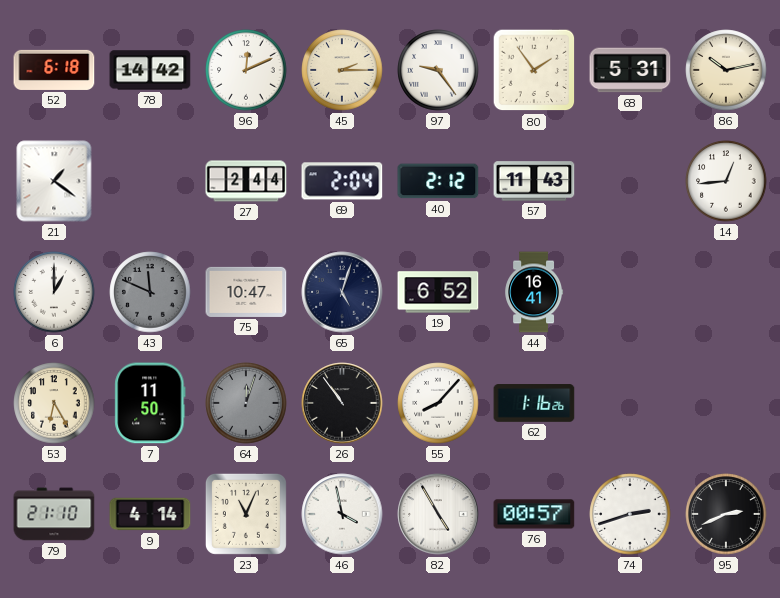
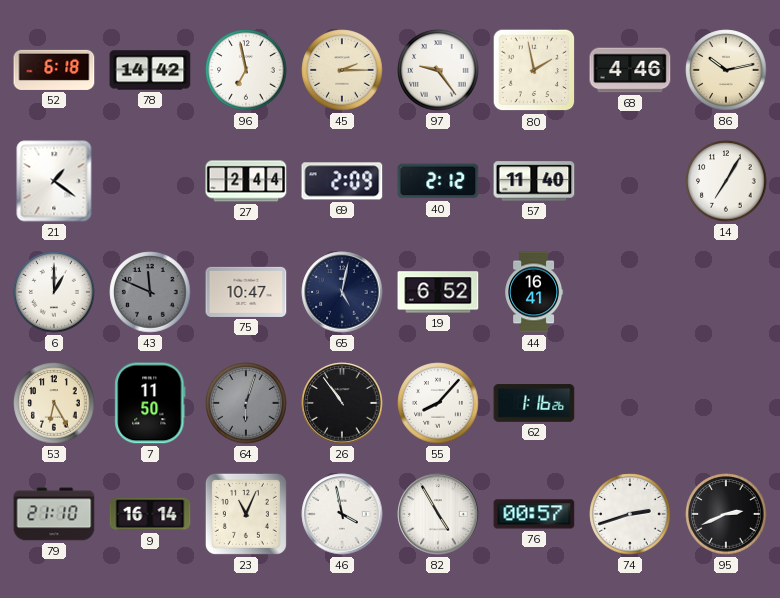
96: 12:11 -> 6:58 (246, 70)
80: 1:54 -> 1:58 (534, 70)
68: 5:31 -> 4:46 (630, 70)
69: 2:04 -> 2:09 (342, 181)
57: 11:43 -> 11:40 (534, 181)
14: 12:44 -> 7:05 (726, 181)
65: 5:03 -> 5:02 (342, 292)
64: 12:03 -> 6:03 (246, 403)
9: 4:14 -> 16:14 (150, 514)
